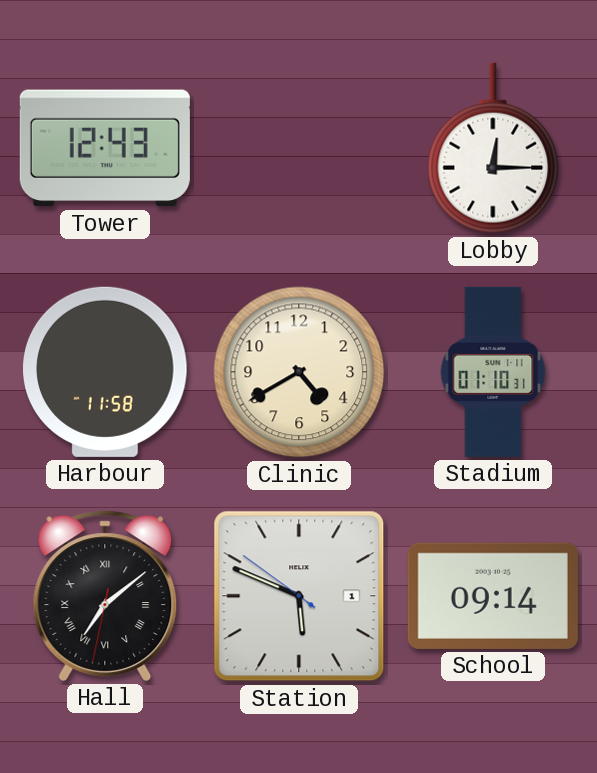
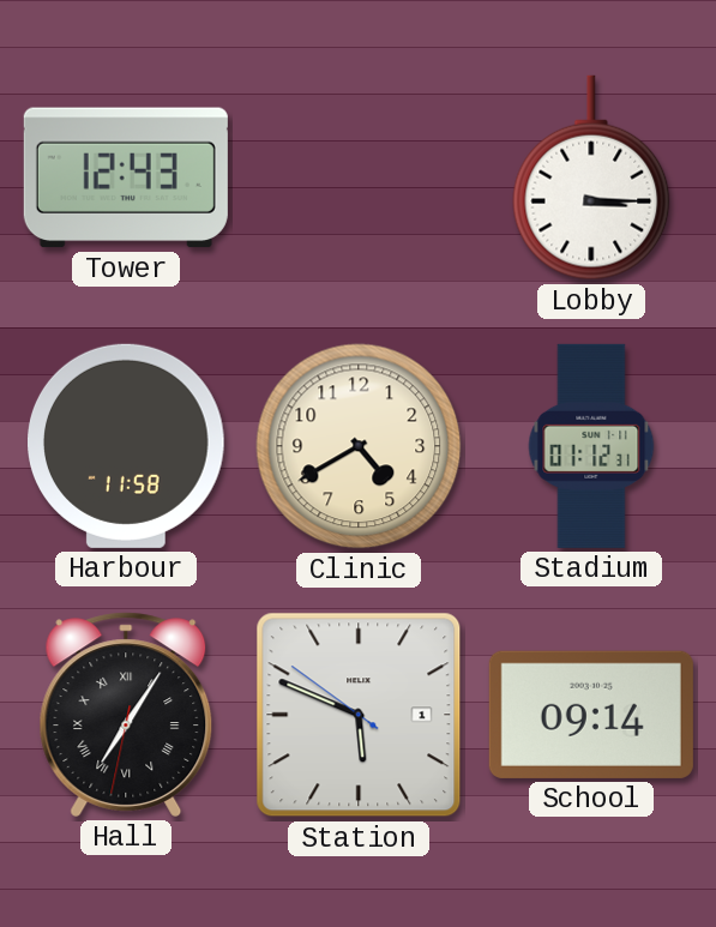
Lobby: 12:15 -> 3:15 (591, 177)
Stadium: 01:10 -> 01:12 (591, 446)
Hall: 7:08 -> 7:05 (126, 715)
